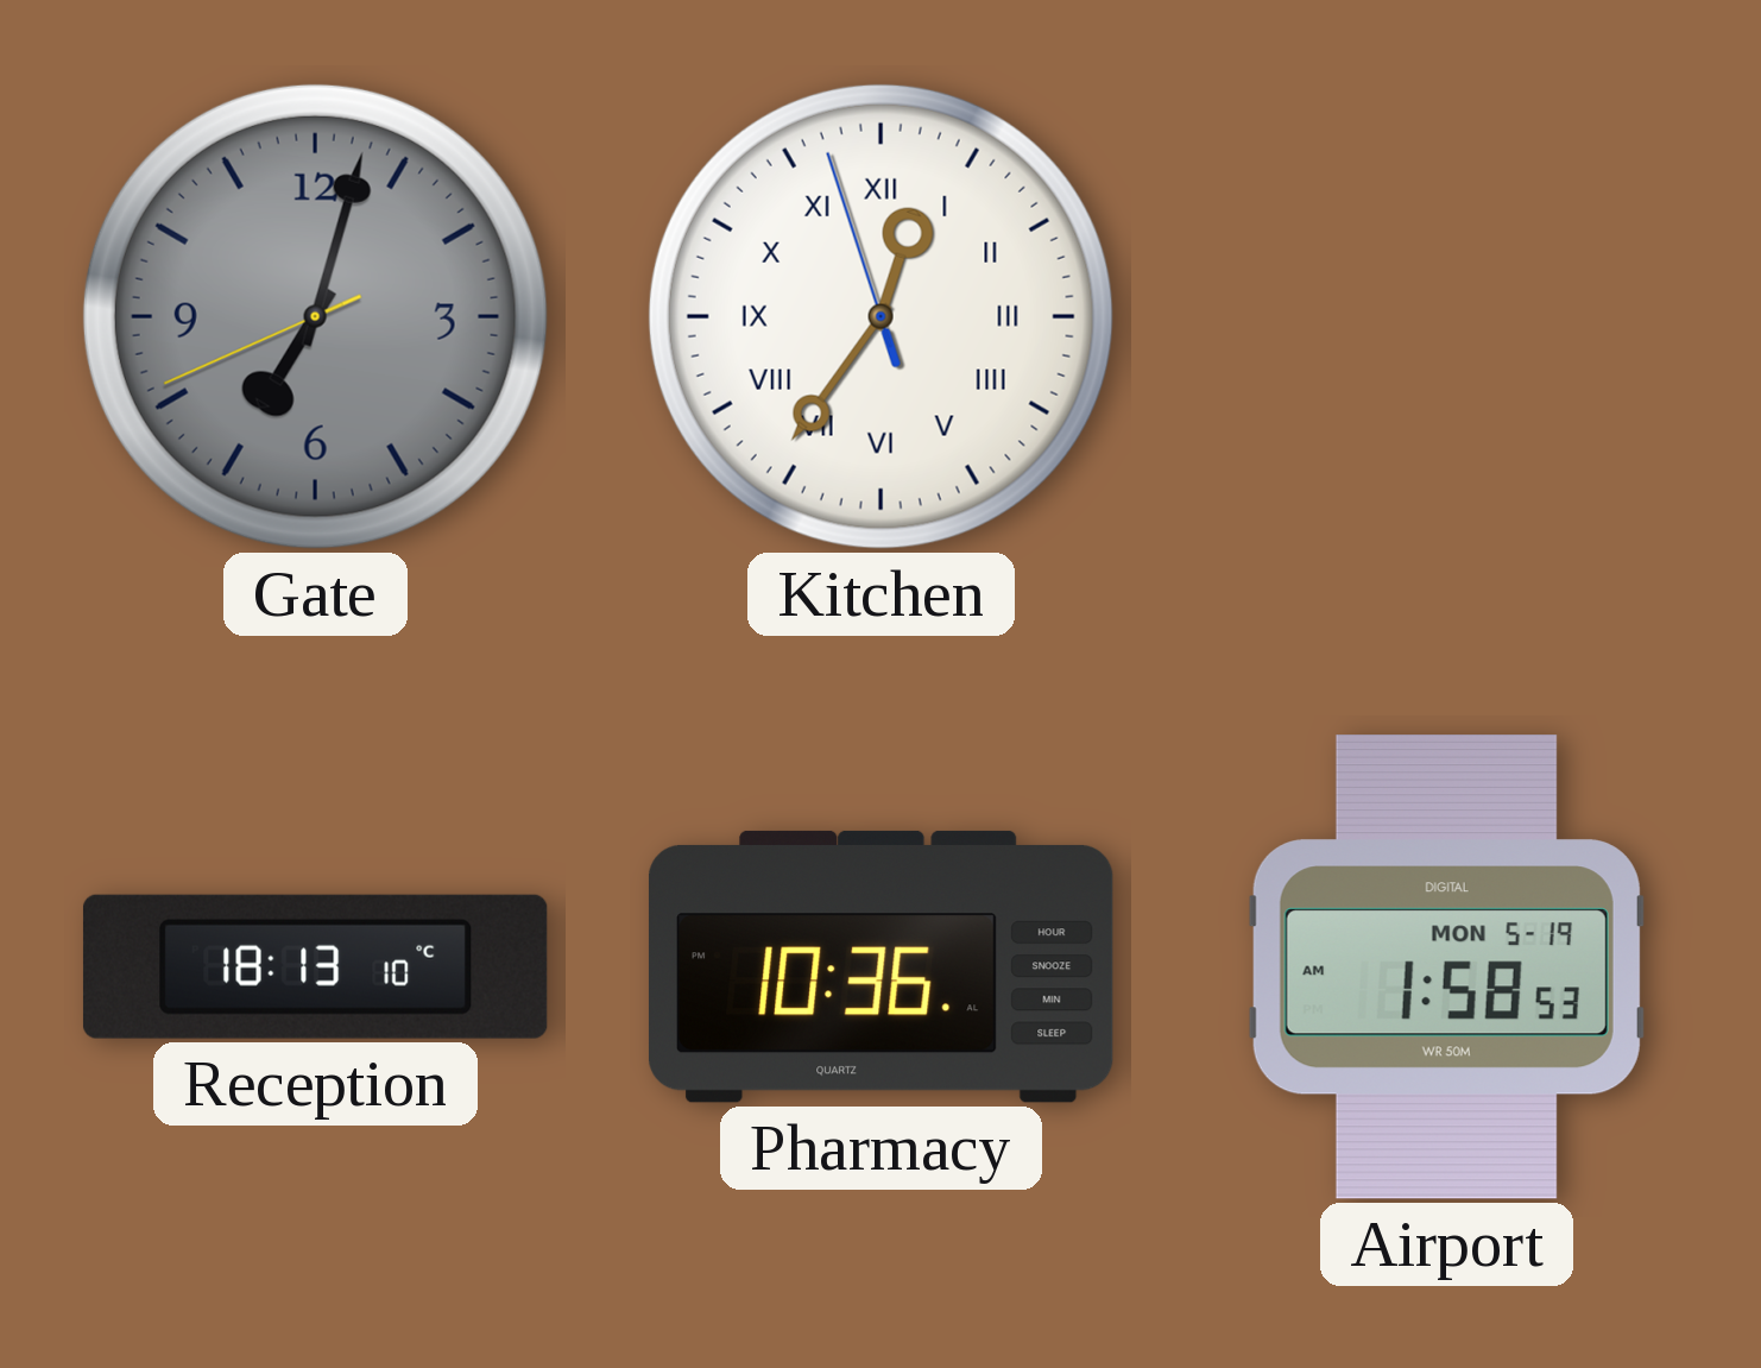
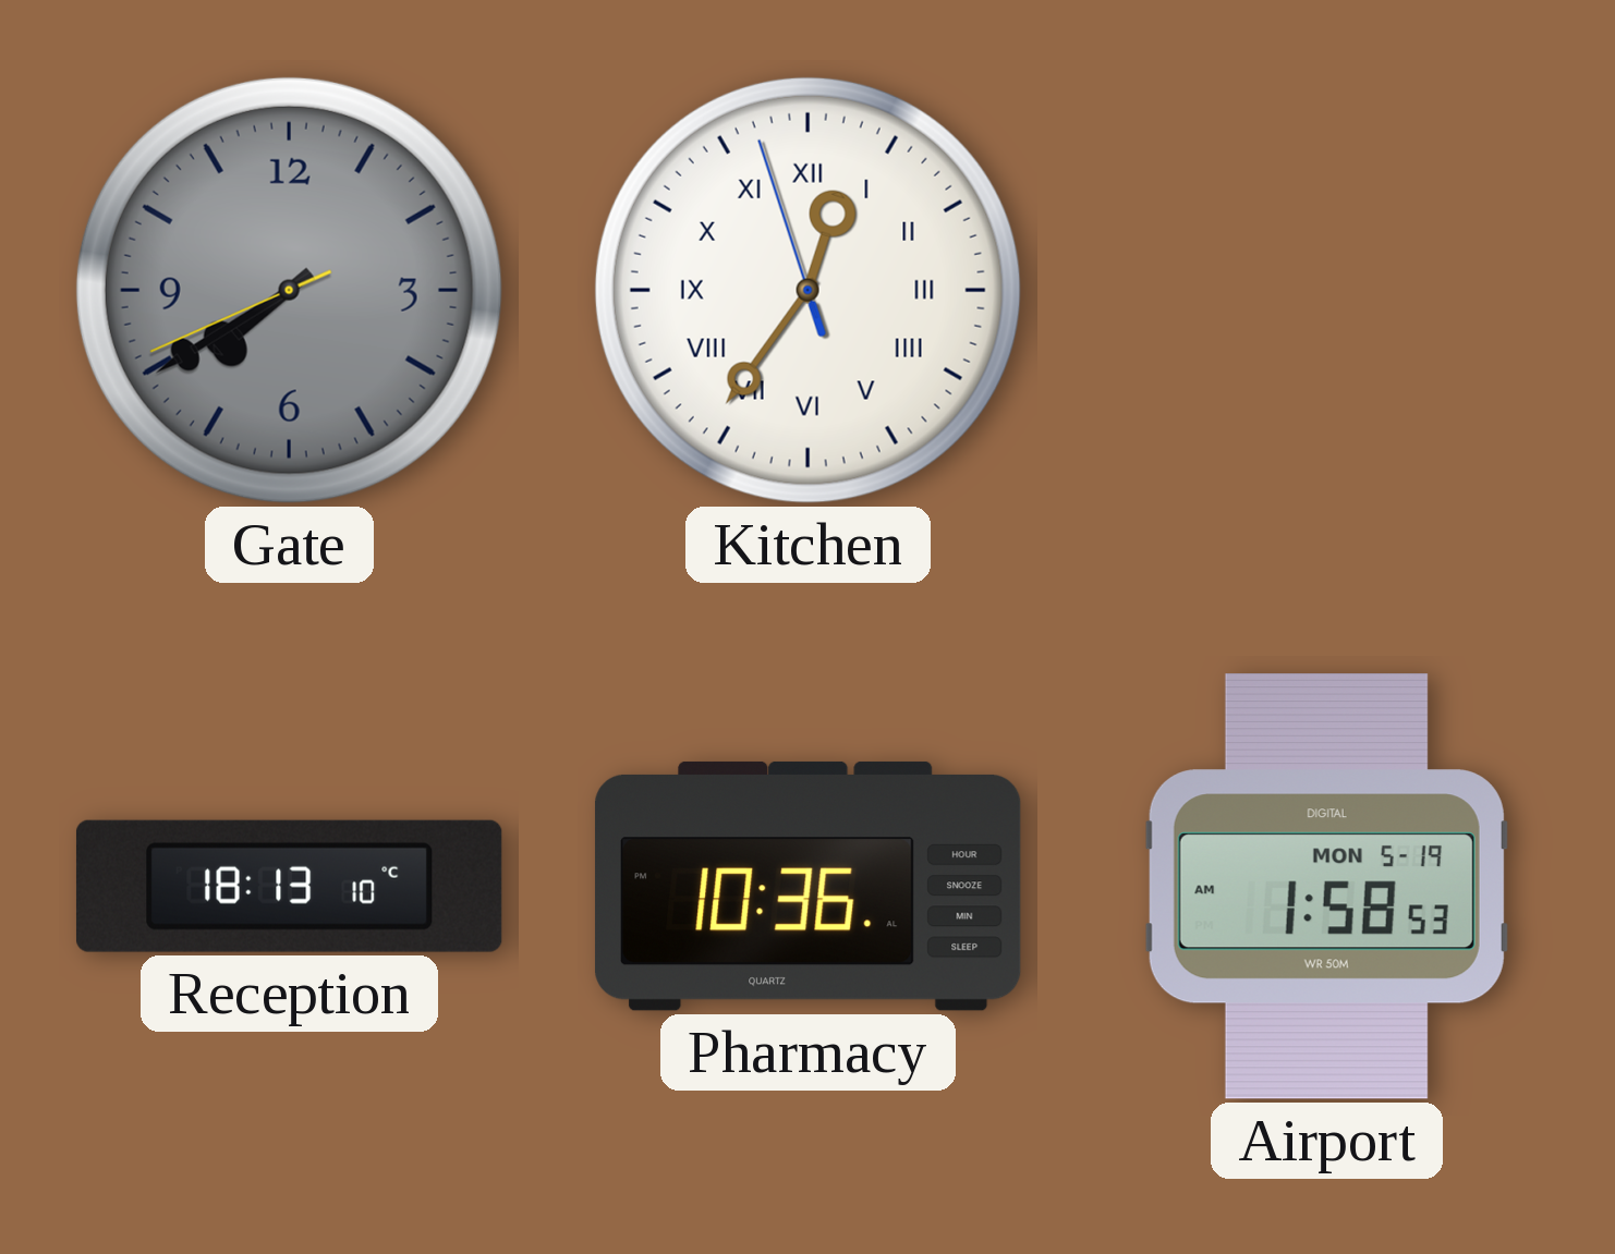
Gate: 7:02 -> 7:39 (289, 290)
